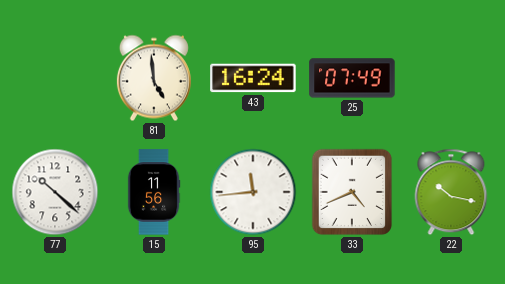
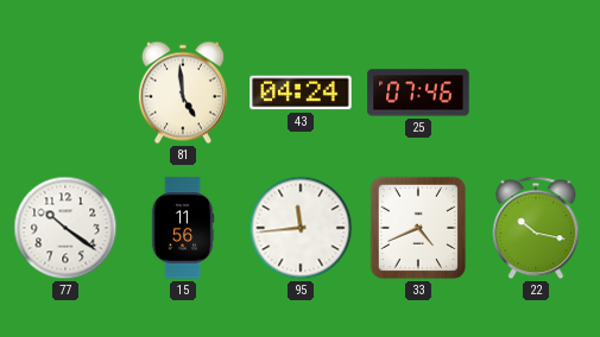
43: 16:24 -> 04:24 (301, 93)
25: 07:49 -> 07:46 (418, 93)
77: 10:22 -> 10:21 (65, 228)
